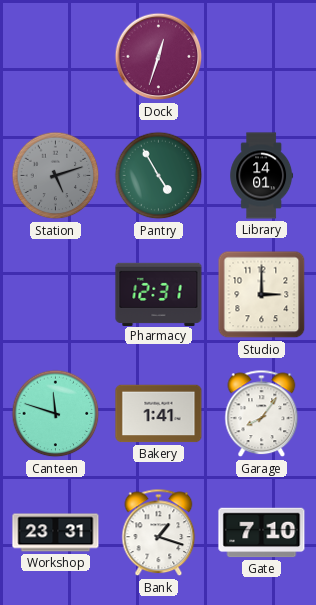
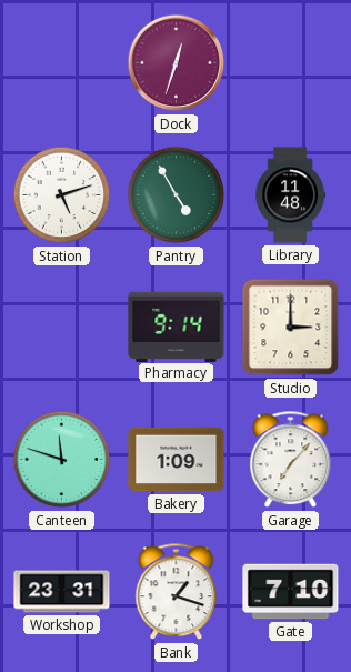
Station dial: grey -> white (62, 195)
Library: 14:01 -> 11:48 (291, 195)
Pharmacy: 12:31 -> 9:14 (177, 327)
Bakery: 1:41 -> 1:09 (177, 460)
Garage: 8:06 -> 7:07 (291, 460)
